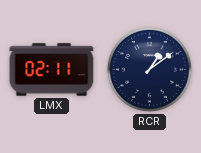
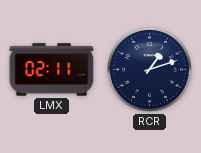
RCR: 1:09 -> 1:12 (149, 69)
